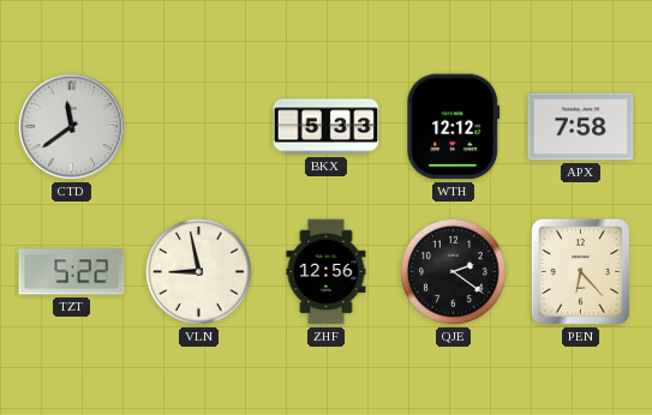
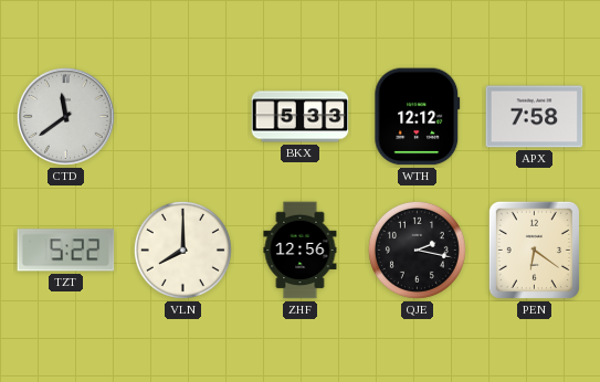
VLN: 8:58 -> 8:00 (182, 250)
QJE: 2:21 -> 2:17 (417, 250)
PEN: 6:23 -> 6:21 (534, 250)
